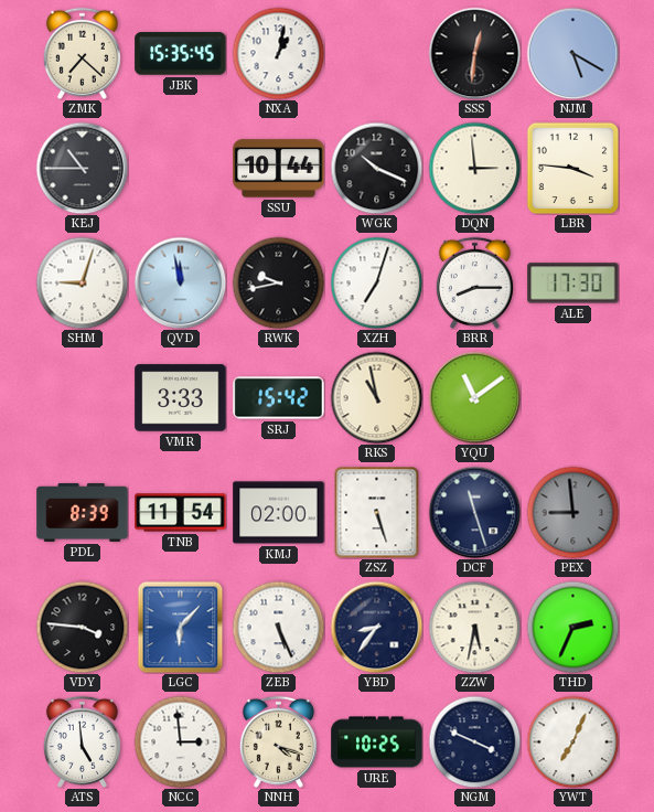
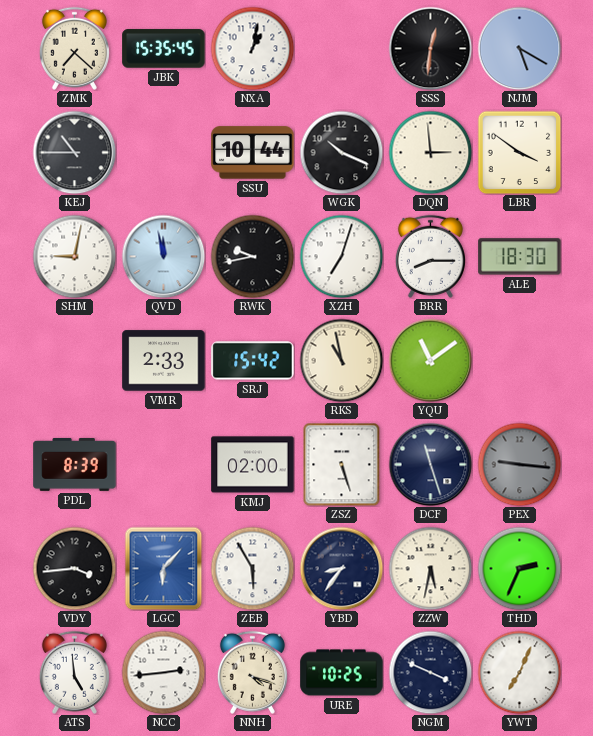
LBR: 3:46 -> 3:51 (519, 152)
SHM: 9:03 -> 9:02 (74, 256)
ALE: 17:30 -> 18:30 (520, 257)
VMR: 3:33 -> 2:33 (164, 361)
TNB: 11:54 -> none (181, 513)
PEX: 8:59 -> 9:16 (519, 464)
VDY: 3:46 -> 3:44 (74, 568)
ZEB: 5:26 -> 5:55 (252, 568)
NCC: 2:59 -> 2:44 (163, 672)
